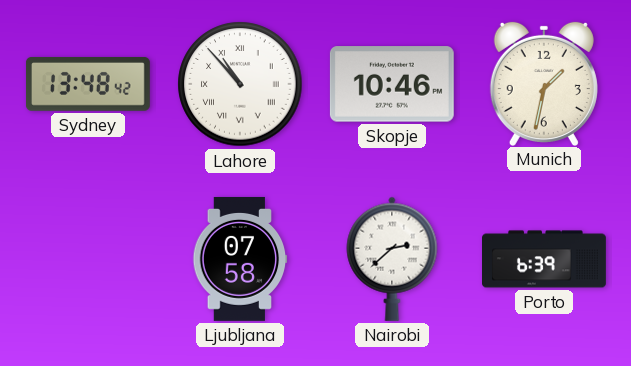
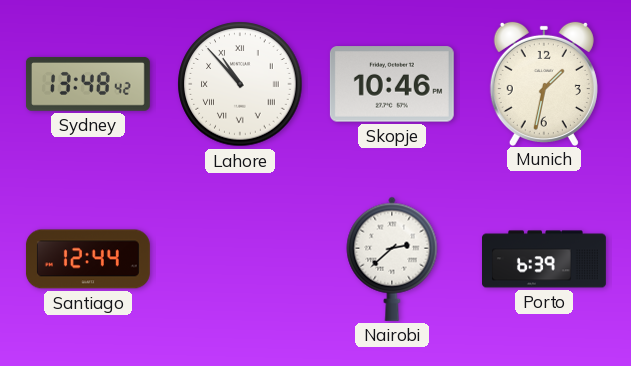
Santiago: none -> 12:44 (88, 259)
Ljubljana: 07:58 -> none (240, 259)
